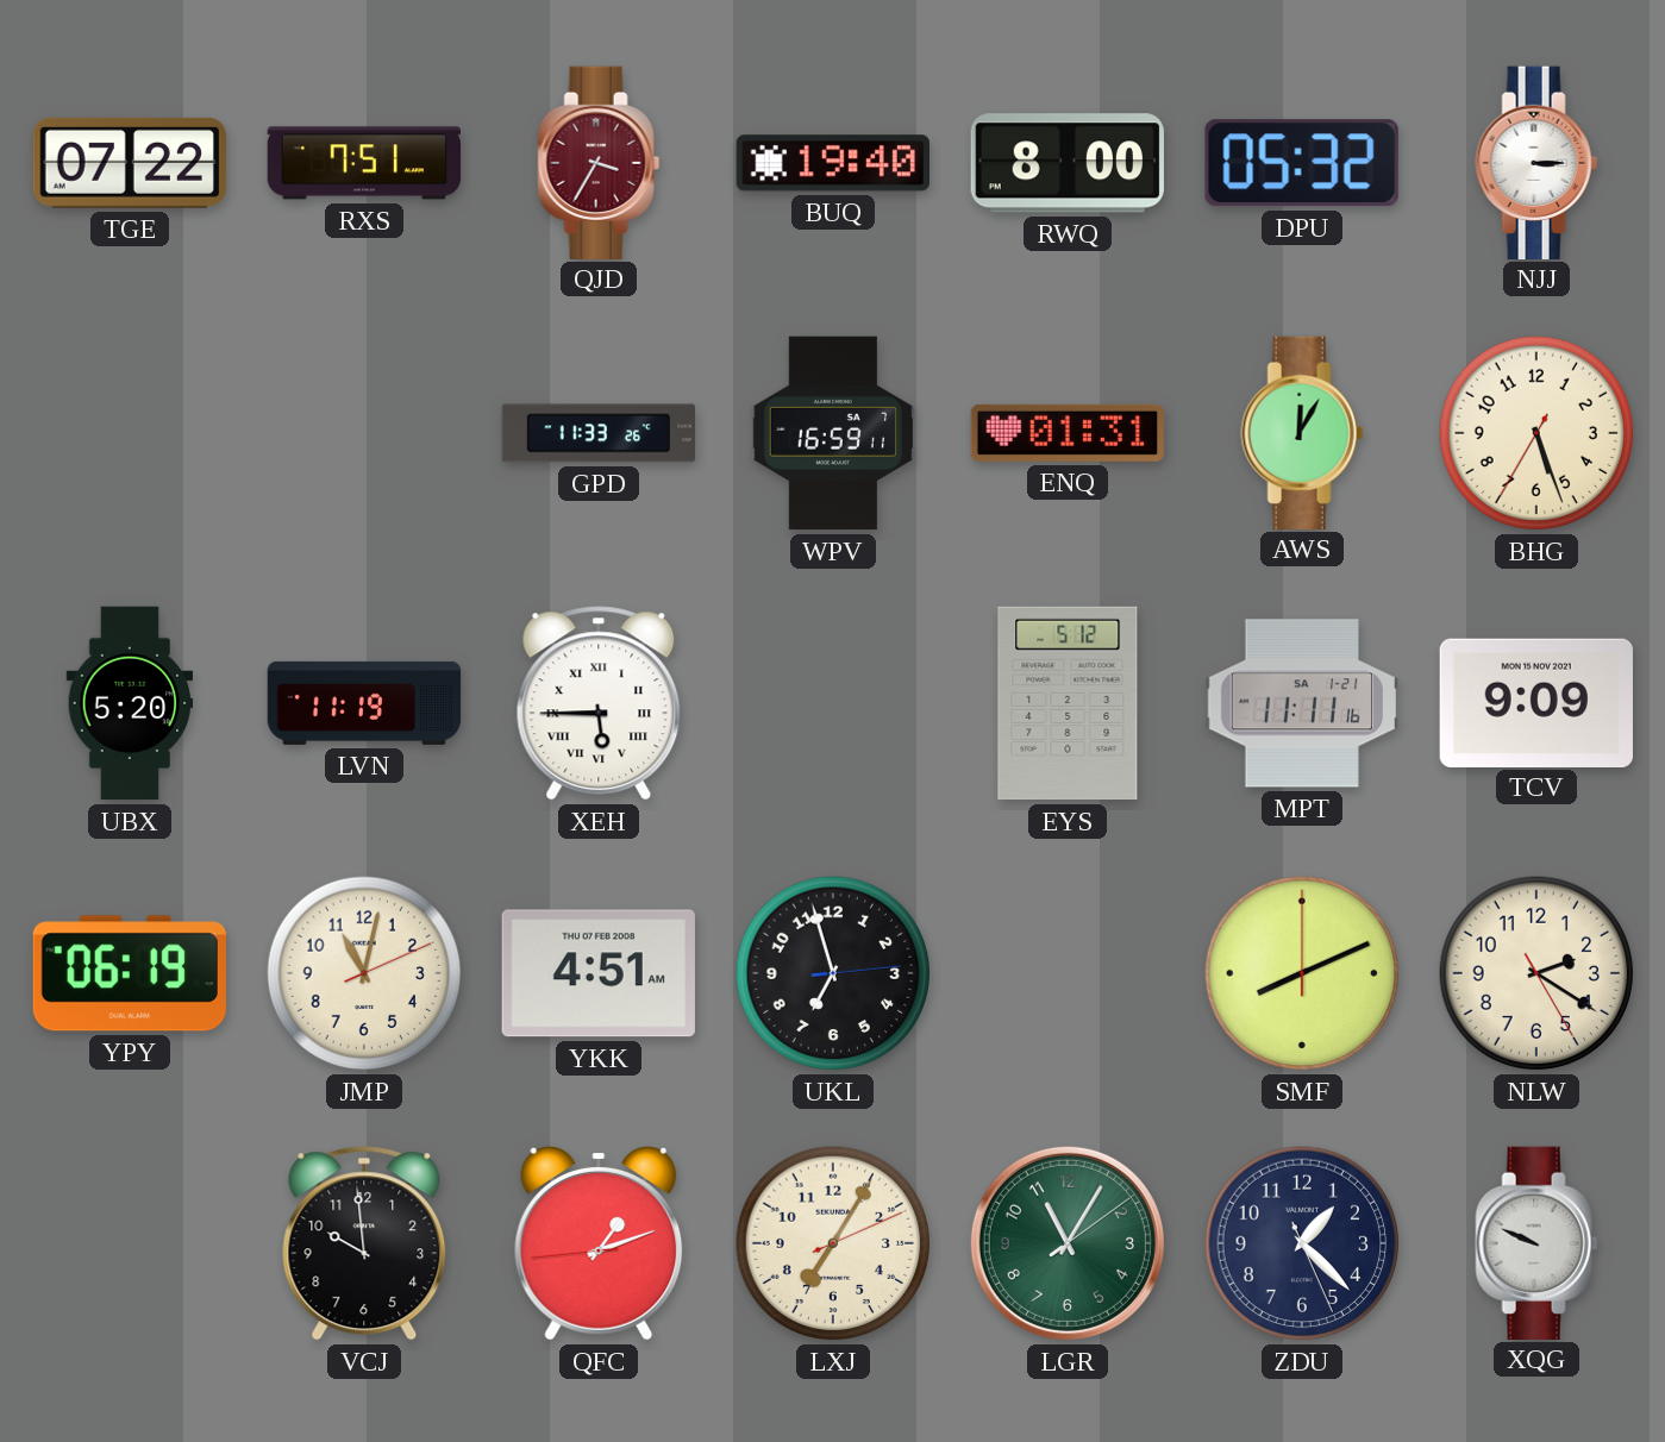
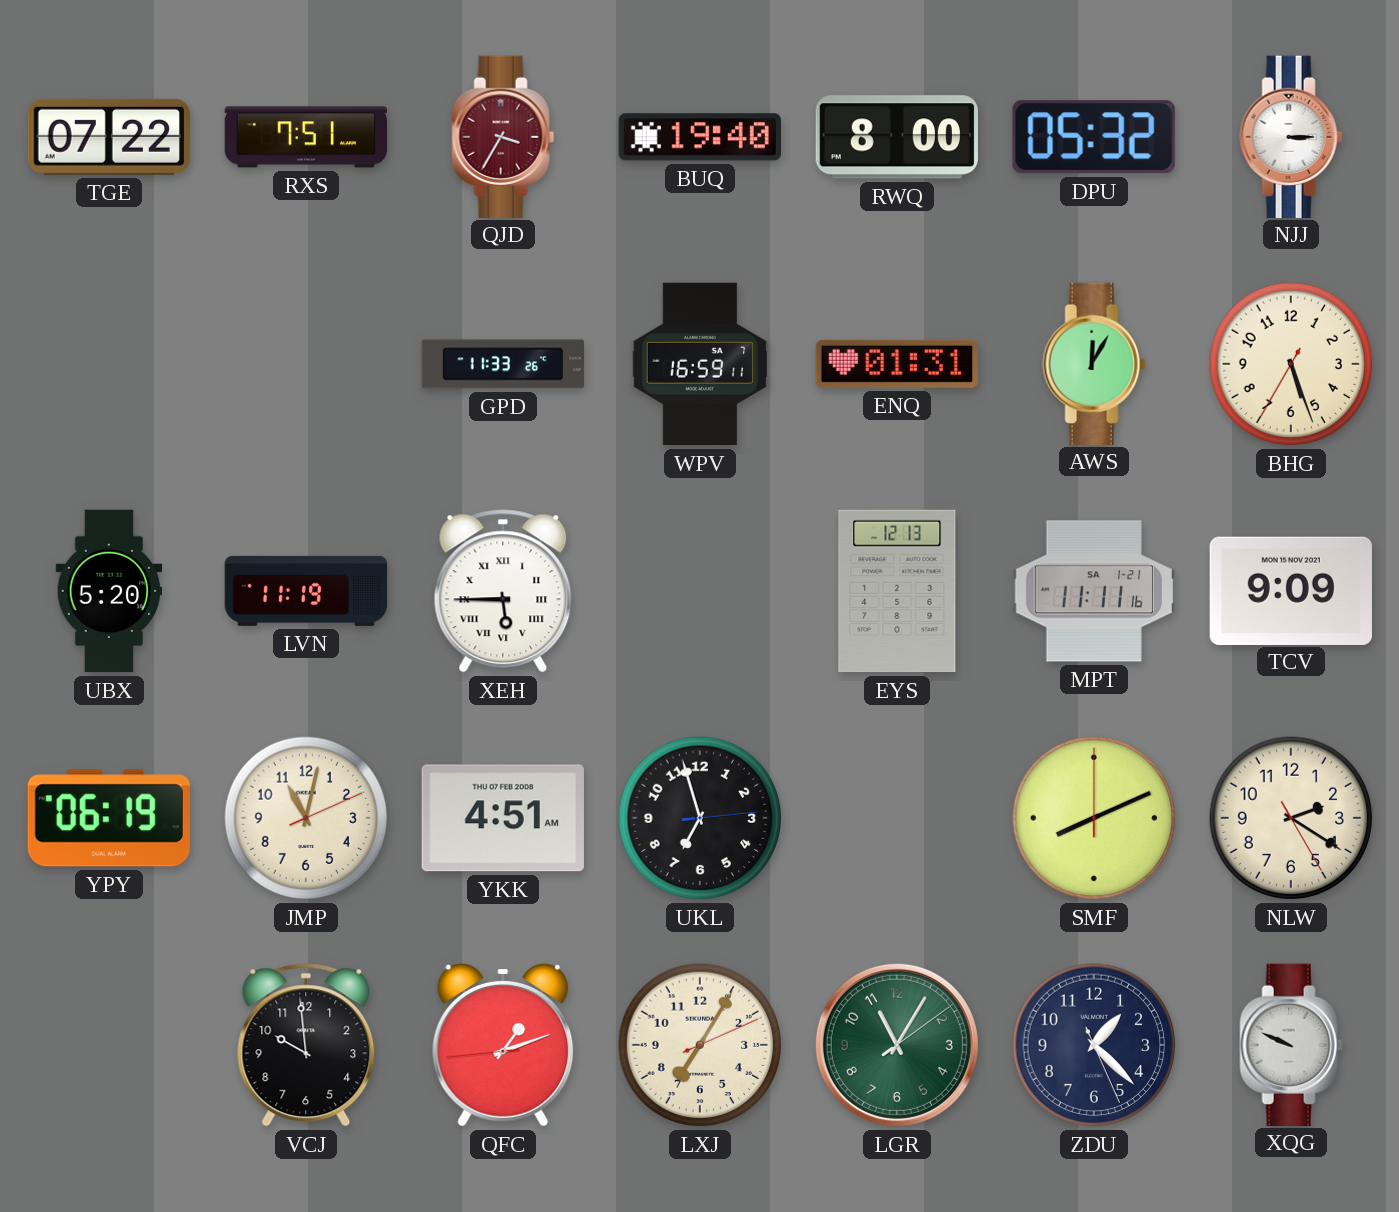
EYS: 5:12 -> 12:13 (897, 591)
